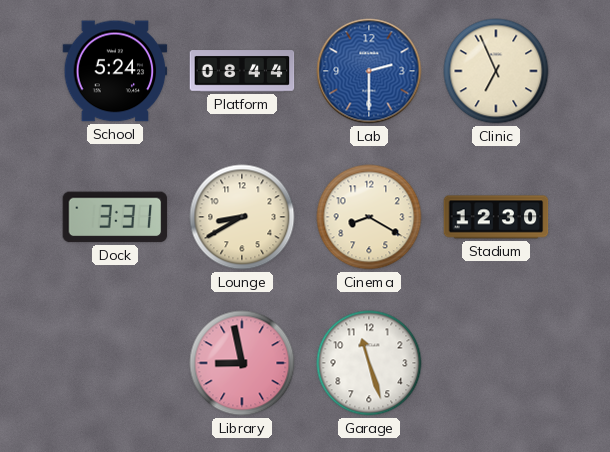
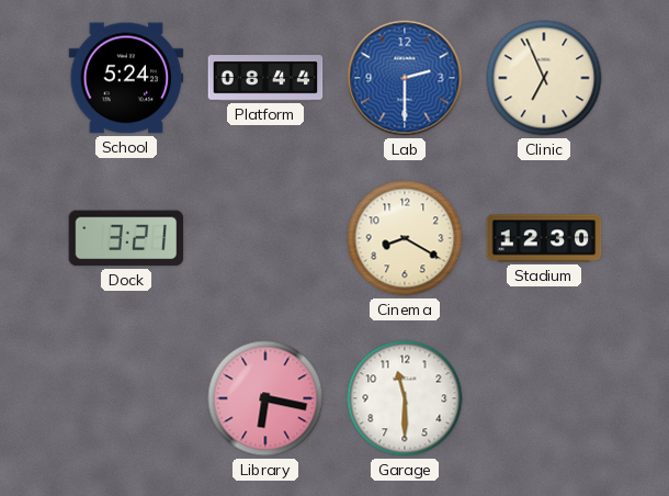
Dock: 3:31 -> 3:21 (126, 238)
Lounge: 8:40 -> none (242, 217)
Library: 8:58 -> 6:17 (265, 398)
Garage: 11:27 -> 11:30 (405, 398)
